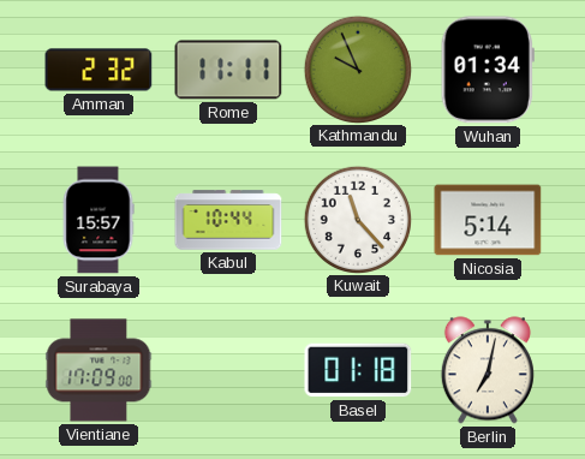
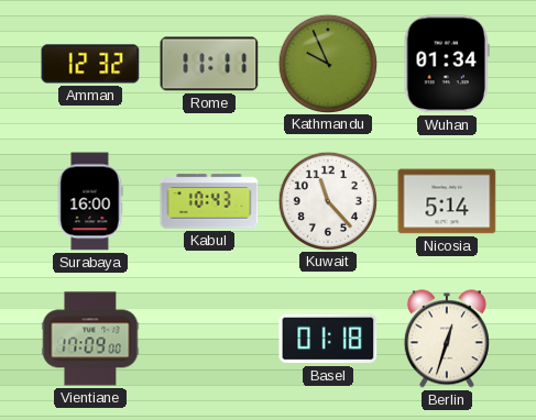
Amman: 2:32 -> 12:32 (90, 64)
Surabaya: 15:57 -> 16:00 (90, 201)
Kabul: 10:44 -> 10:43 (209, 201)
Berlin: 7:02 -> 12:33 (447, 339)
